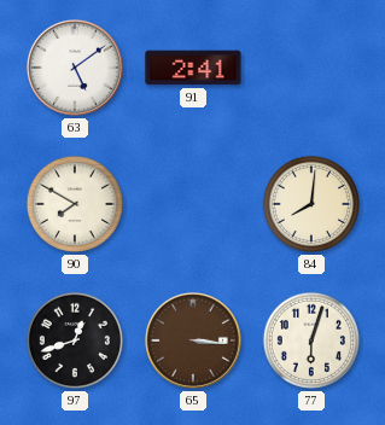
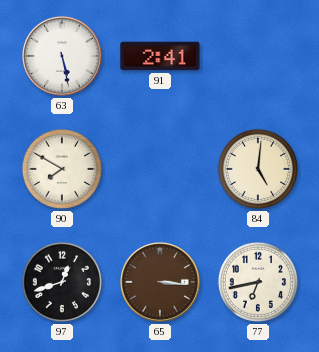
63: 5:09 -> 5:28 (62, 56)
84: 8:01 -> 5:01 (258, 169)
77: 6:03 -> 6:43 (258, 282)
